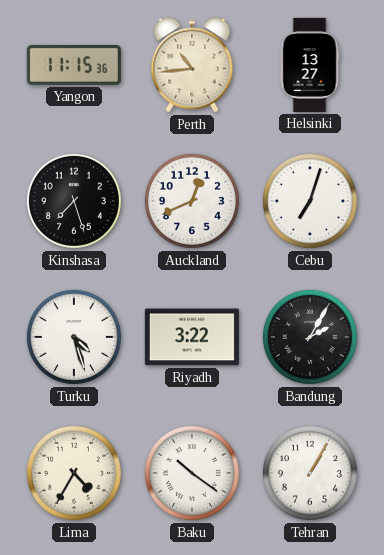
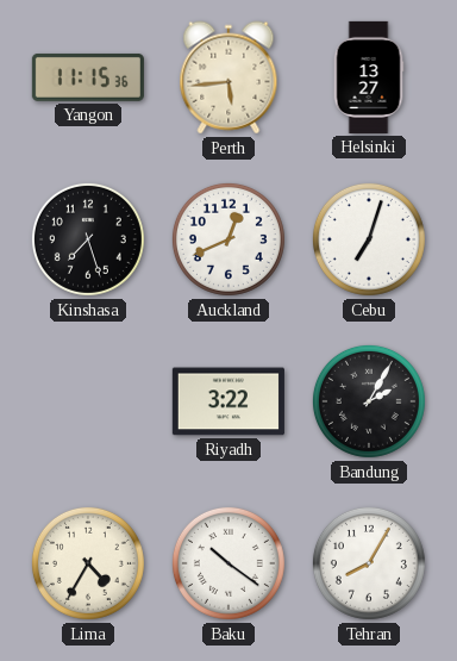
Perth: 10:44 -> 5:44 (228, 77)
Turku: 4:27 -> none (74, 337)
Tehran: 1:05 -> 8:05 (369, 563)
